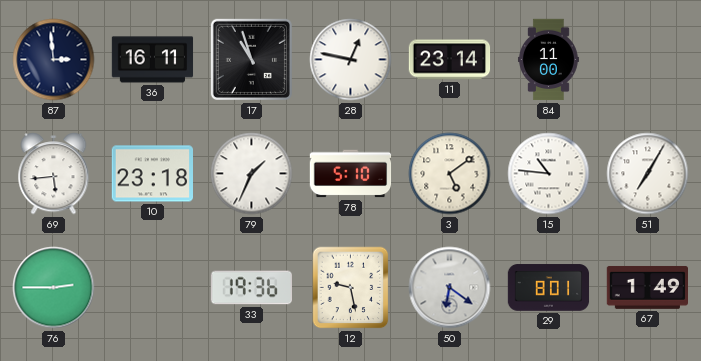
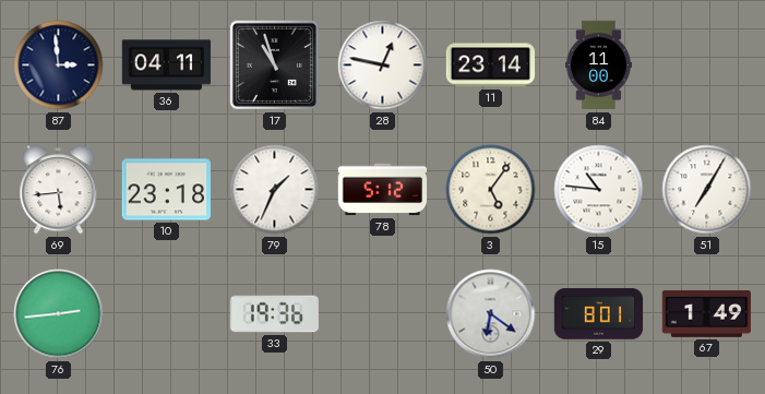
36: 16:11 -> 04:11 (167, 65)
78: 5:10 -> 5:12 (383, 190)
3: 5:09 -> 5:06 (491, 190)
76: 2:45 -> 2:44 (59, 314)
12: 9:28 -> none (351, 288)
